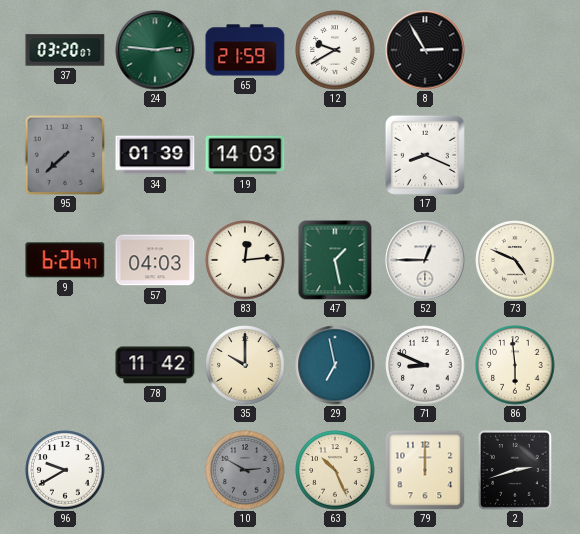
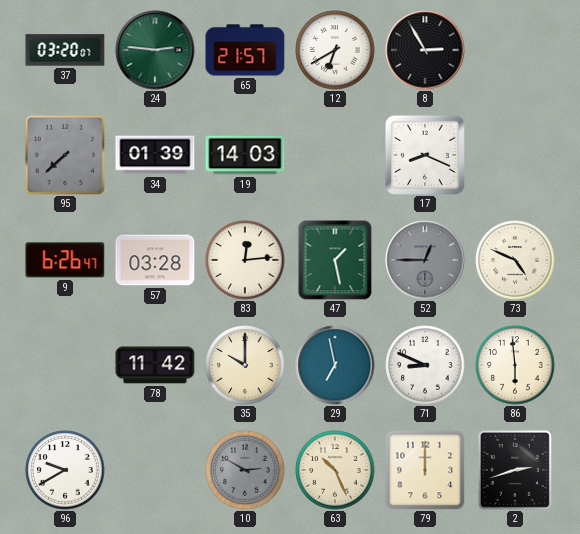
65: 21:59 -> 21:57 (245, 50)
12: 9:40 -> 6:40 (335, 50)
57: 04:03 -> 03:28 (155, 260)
52 dial: white -> grey (425, 260)
